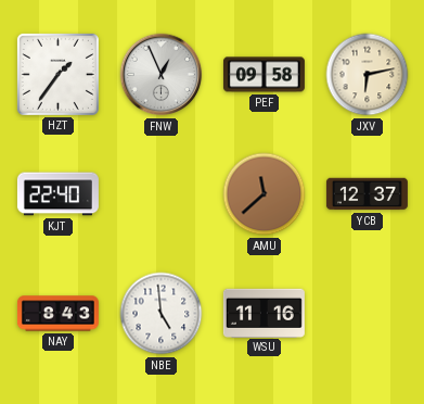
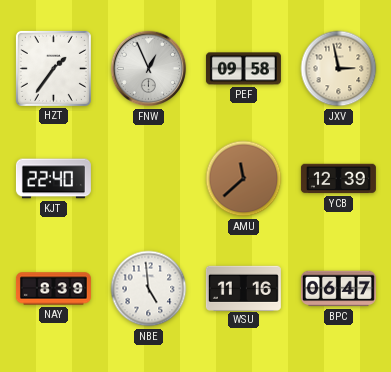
JXV: 6:13 -> 2:58 (339, 69)
YCB: 12:37 -> 12:39 (338, 179)
NAY: 8:43 -> 8:39 (53, 289)
BPC: none -> 06:47 (338, 289)
